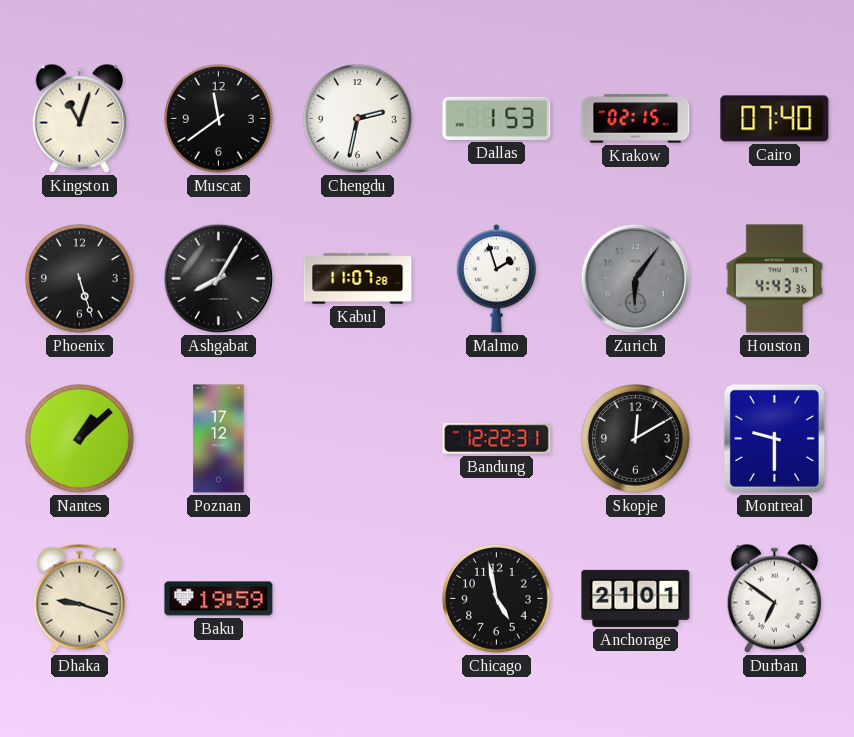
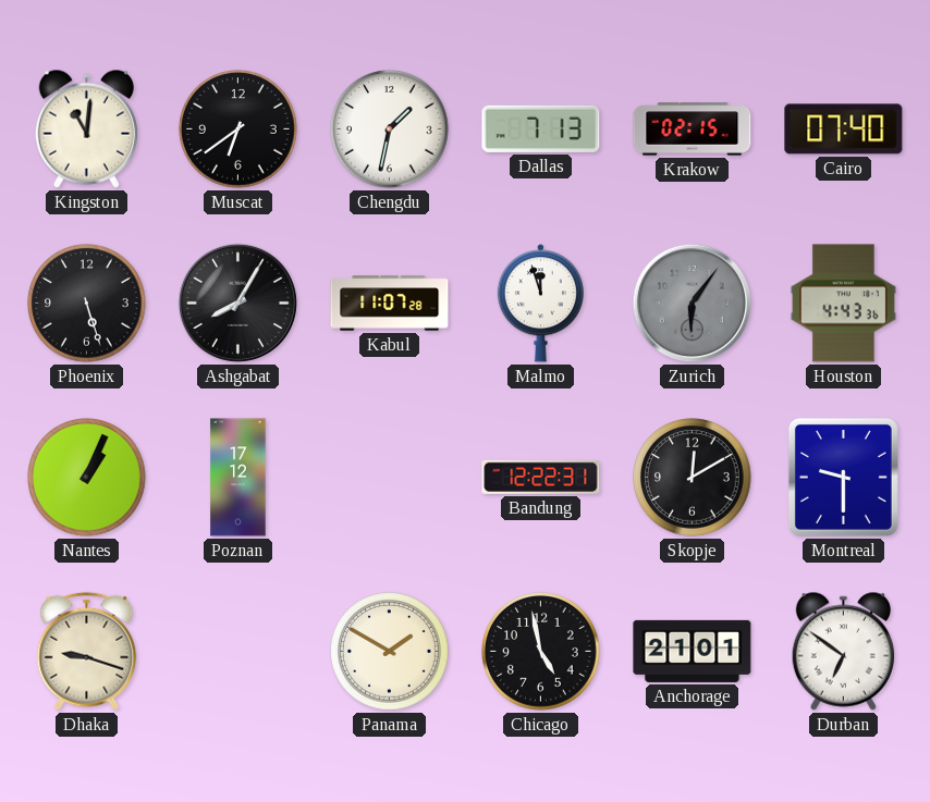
Kingston: 11:03 -> 11:01 (86, 128)
Muscat: 11:39 -> 6:39 (238, 129)
Chengdu: 2:32 -> 1:32 (390, 129)
Dallas: 1:53 -> 7:13 (541, 128)
Malmo: 1:57 -> 11:57 (540, 304)
Nantes: 1:08 -> 1:04 (87, 478)
Baku: 19:59 -> none (219, 599)
Panama: none -> 1:50 (390, 652)
